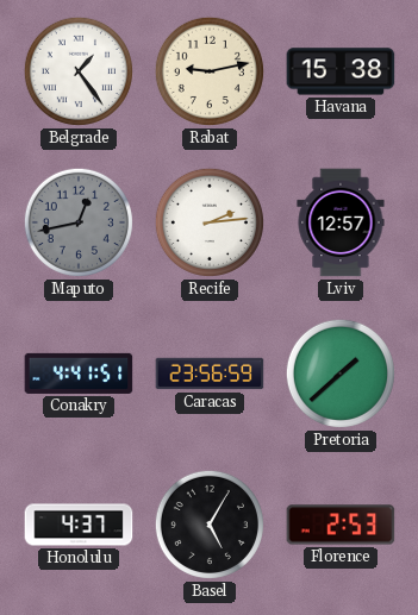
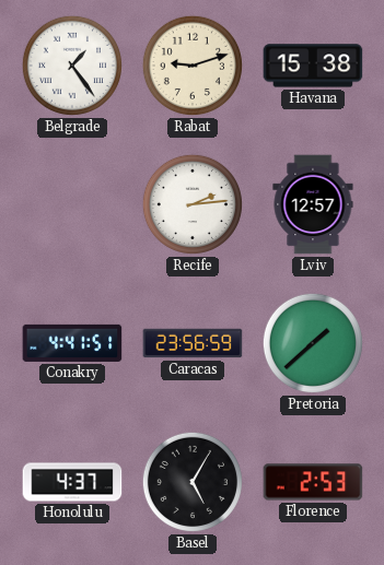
Rabat: 9:13 -> 9:12 (193, 66)
Maputo: 12:43 -> none (79, 222)
